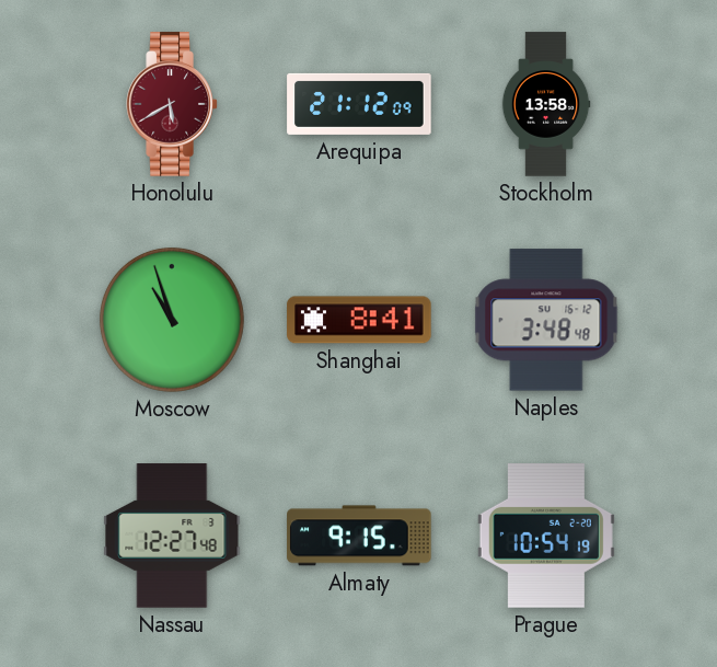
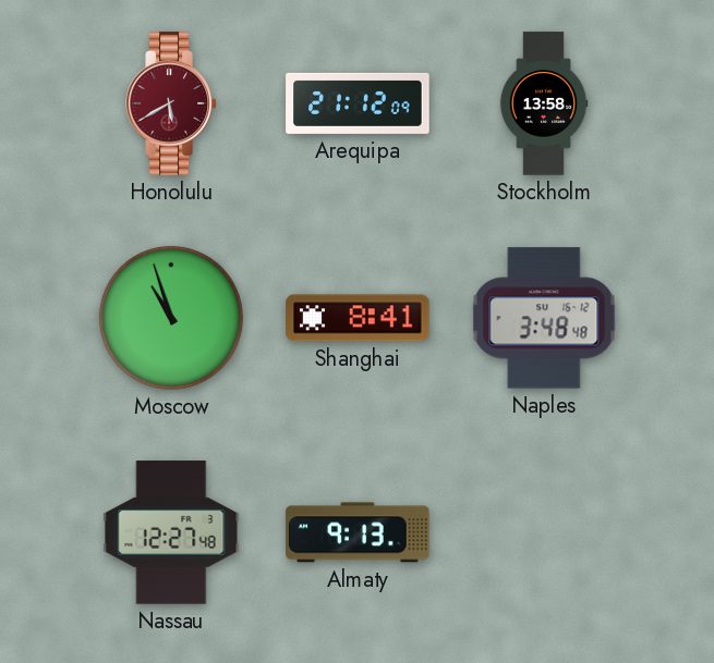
Almaty: 9:15 -> 9:13 (358, 532)
Prague: 10:54 -> none (546, 536)
